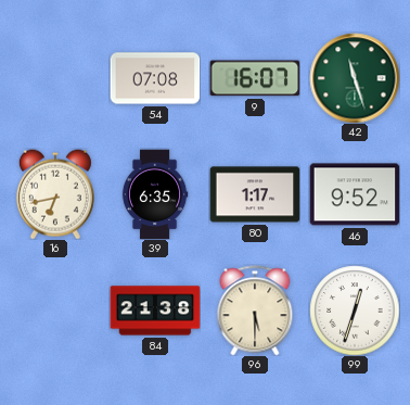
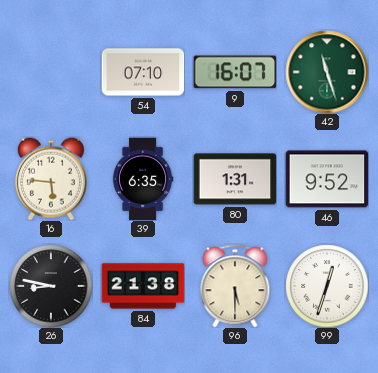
54: 07:08 -> 07:10 (143, 72)
16: 6:43 -> 5:46 (51, 179)
80: 1:17 -> 1:31 (235, 179)
26: none -> 8:47 (51, 286)
